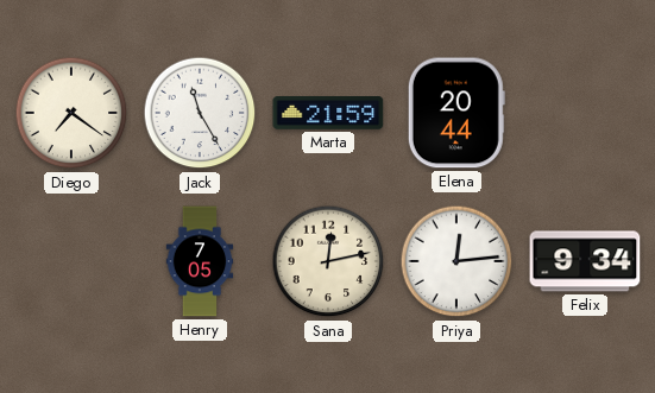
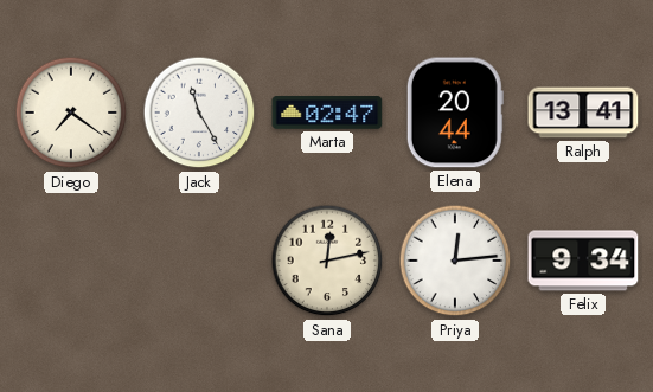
Marta: 21:59 -> 02:47 (327, 114)
Ralph: none -> 13:41 (583, 113)
Henry: 7:05 -> none (200, 261)
